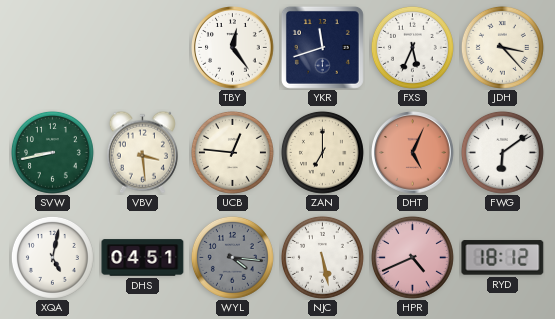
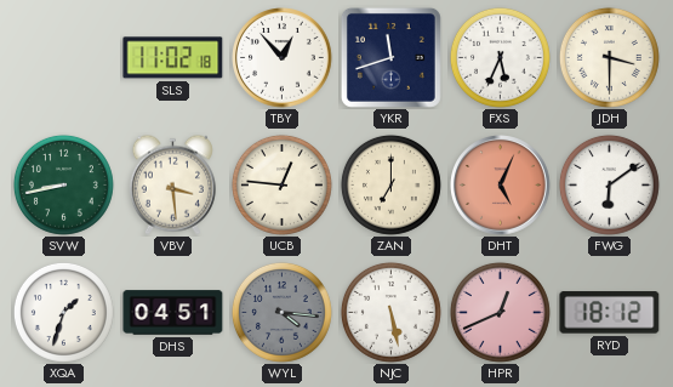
SLS: none -> 11:02 (173, 58)
TBY: 12:24 -> 12:53 (283, 58)
JDH: 3:23 -> 3:30 (609, 57)
XQA: 5:02 -> 1:33 (63, 312)
HPR: 4:41 -> 12:41 (500, 312)
